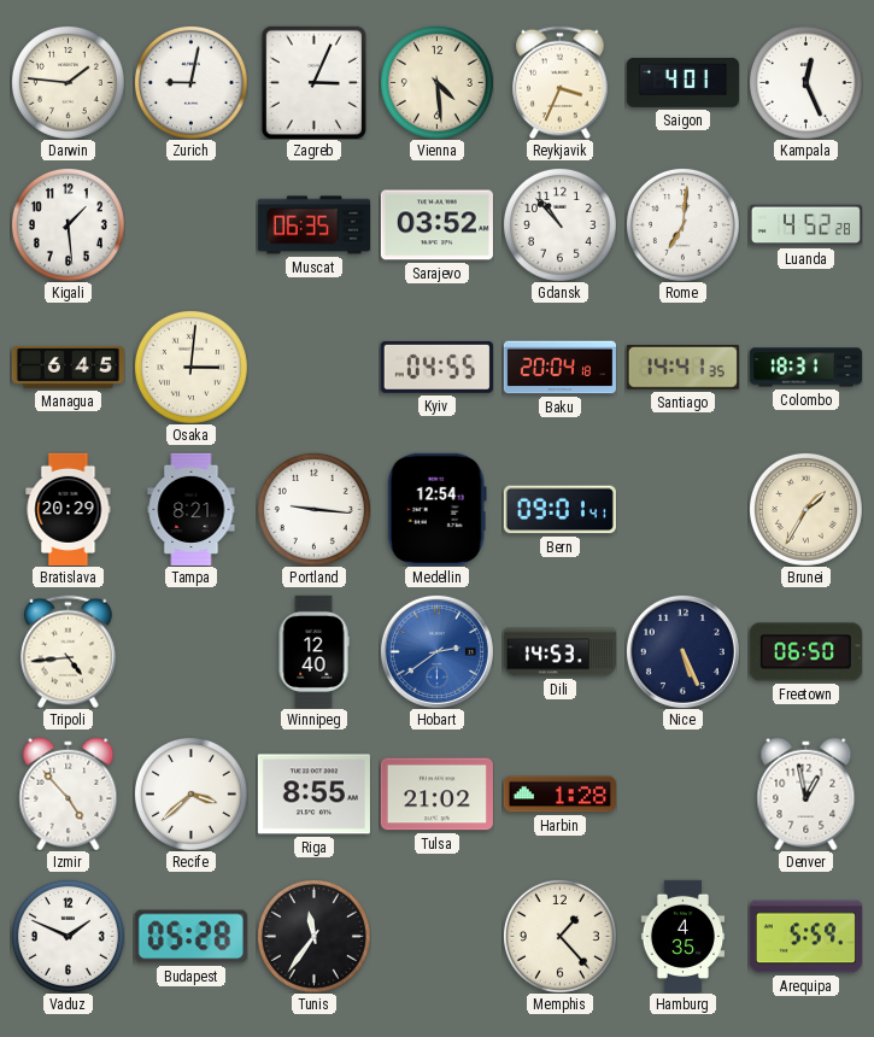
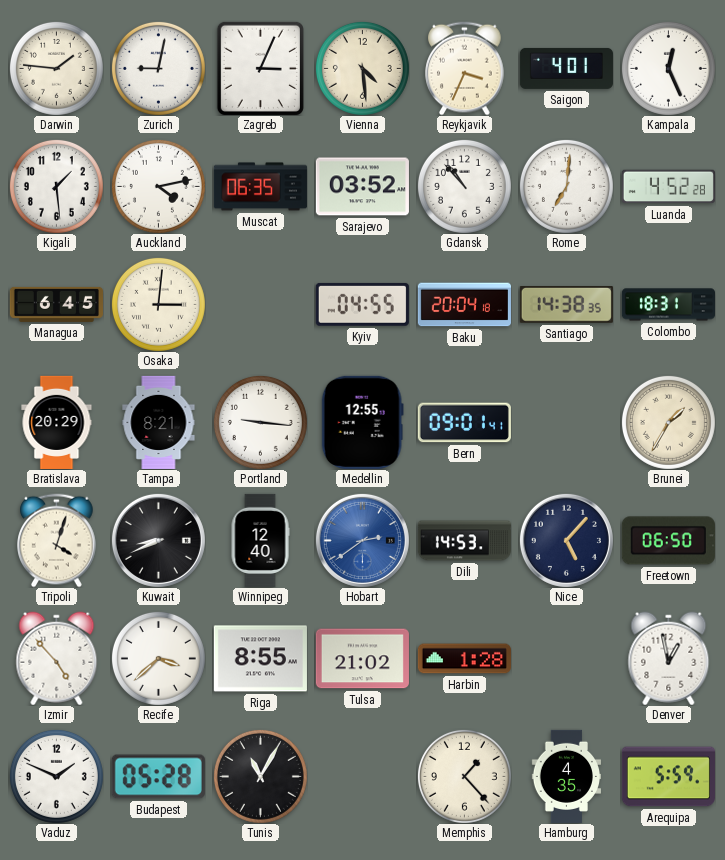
Auckland: none -> 4:13 (158, 186)
Santiago: 14:41 -> 14:38 (566, 305)
Medellin: 12:54 -> 12:55 (362, 422)
Tripoli: 4:44 -> 4:03 (57, 540)
Kuwait: none -> 8:41 (158, 540)
Nice: 5:26 -> 5:07 (566, 540)
Tunis: 11:36 -> 11:05 (260, 776)
